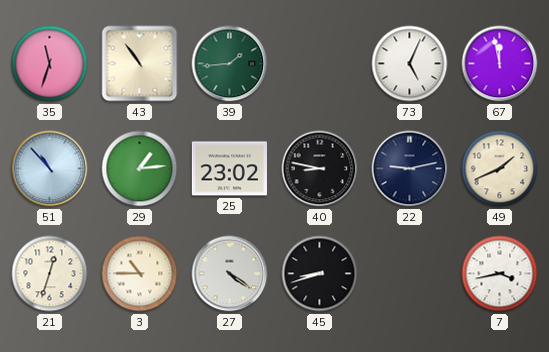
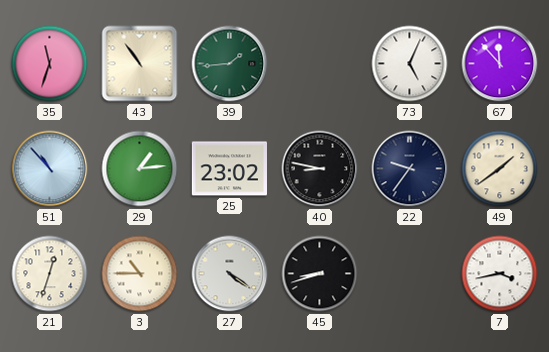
67: 11:58 -> 11:53 (500, 64)
22: 9:13 -> 9:36 (410, 169)
49: 1:41 -> 1:39 (500, 169)
